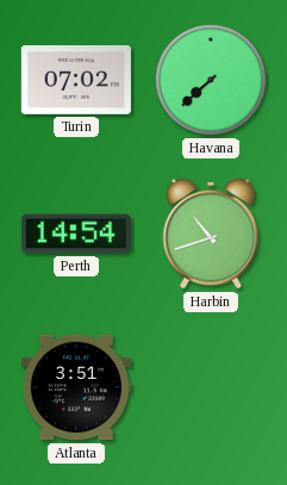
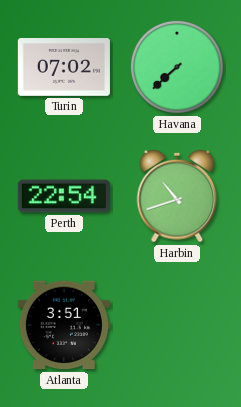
Perth: 14:54 -> 22:54 (64, 196)
